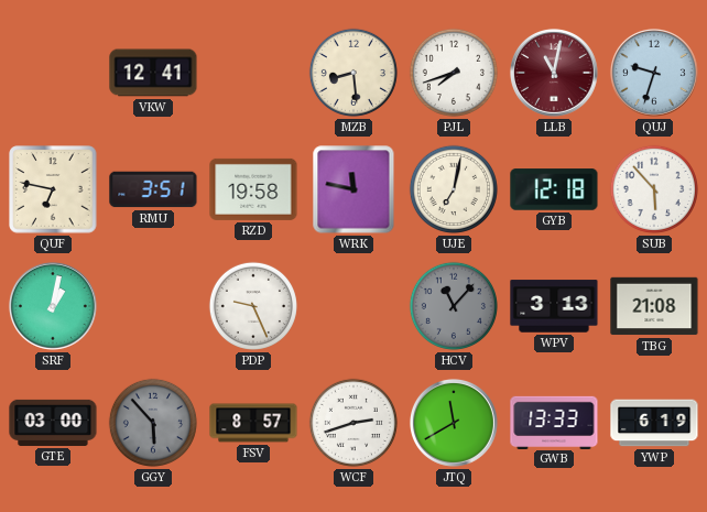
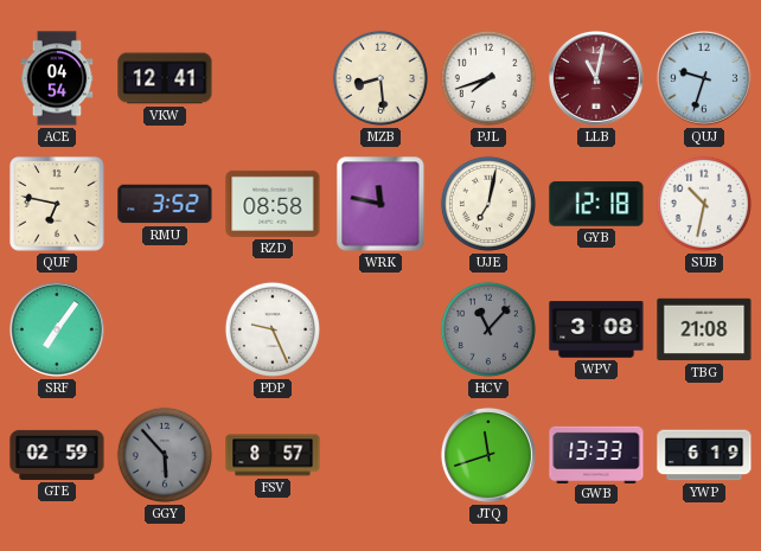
ACE: none -> 04:54 (57, 78)
RMU: 3:51 -> 3:52 (165, 204)
RZD: 19:58 -> 08:58 (273, 204)
SUB: 5:53 -> 10:32 (704, 204)
SRF: 1:02 -> 7:06 (57, 329)
WPV: 3:13 -> 3:08 (596, 329)
GTE: 03:00 -> 02:59 (57, 455)
WCF: 2:42 -> none (353, 423)
JTQ: 11:40 -> 11:42 (488, 455)
